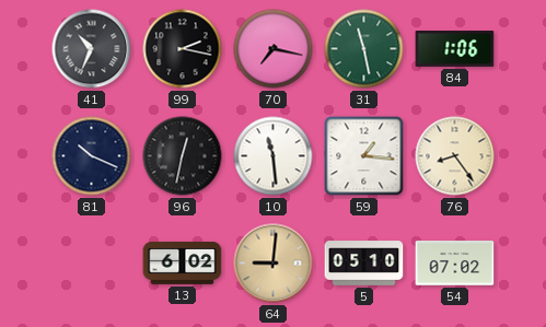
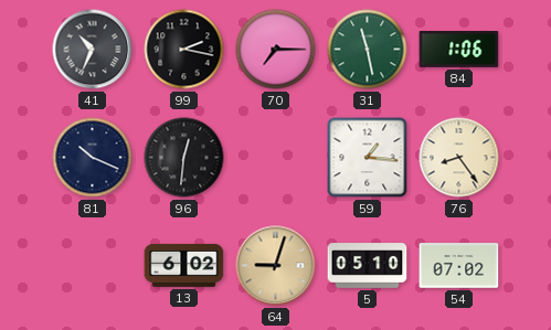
70: 7:17 -> 7:15 (276, 50)
96: 12:32 -> 12:31 (184, 158)
10: 11:29 -> none (274, 156)
64: 9:01 -> 9:03 (276, 266)
